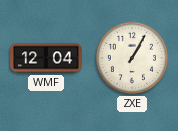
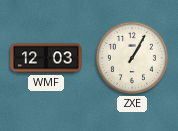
WMF: 12:04 -> 12:03 (46, 58)
